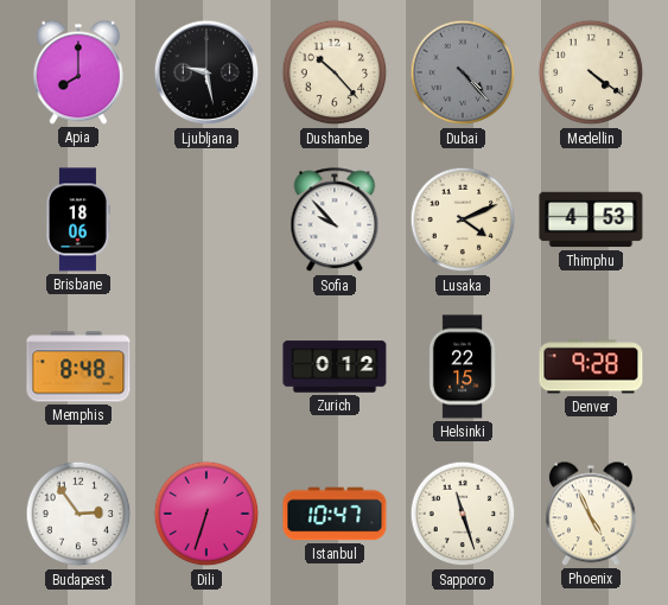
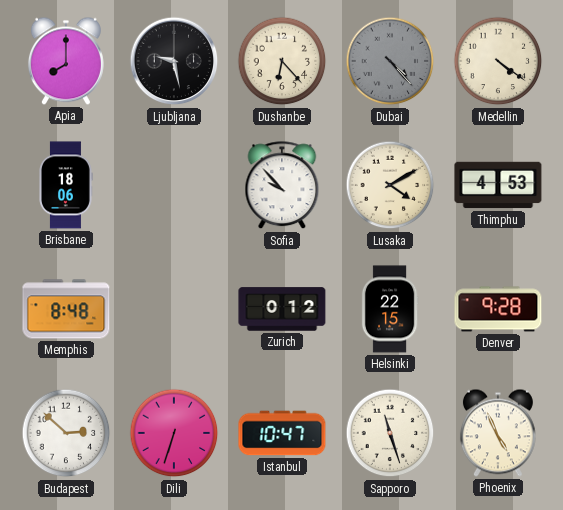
Dushanbe: 10:23 -> 6:23 (282, 61)
Lusaka: 4:11 -> 4:10 (390, 185)
Budapest: 2:54 -> 2:52 (66, 433)
